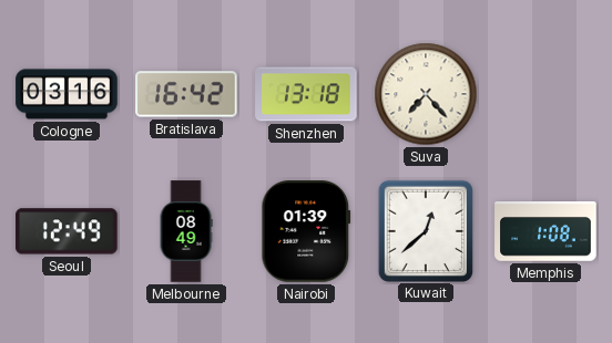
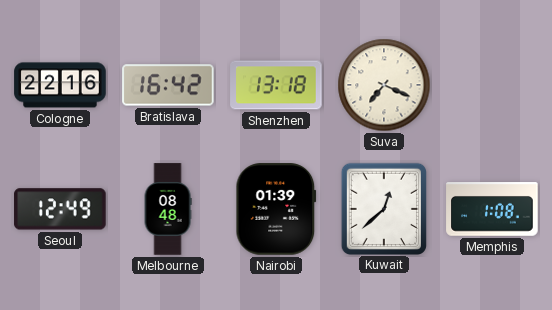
Cologne: 03:16 -> 22:16 (60, 85)
Suva: 7:23 -> 7:19 (384, 85)
Melbourne: 08:49 -> 08:48 (168, 209)
